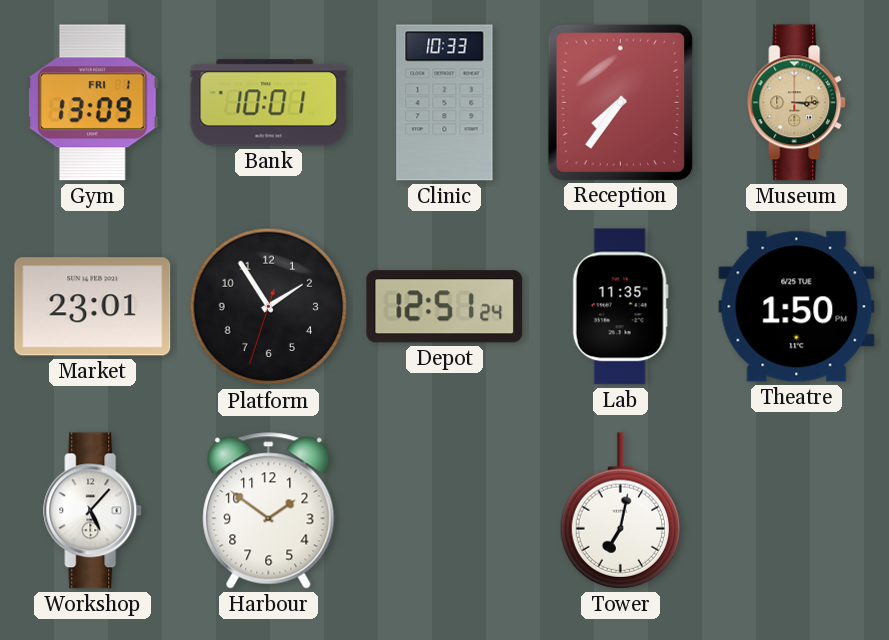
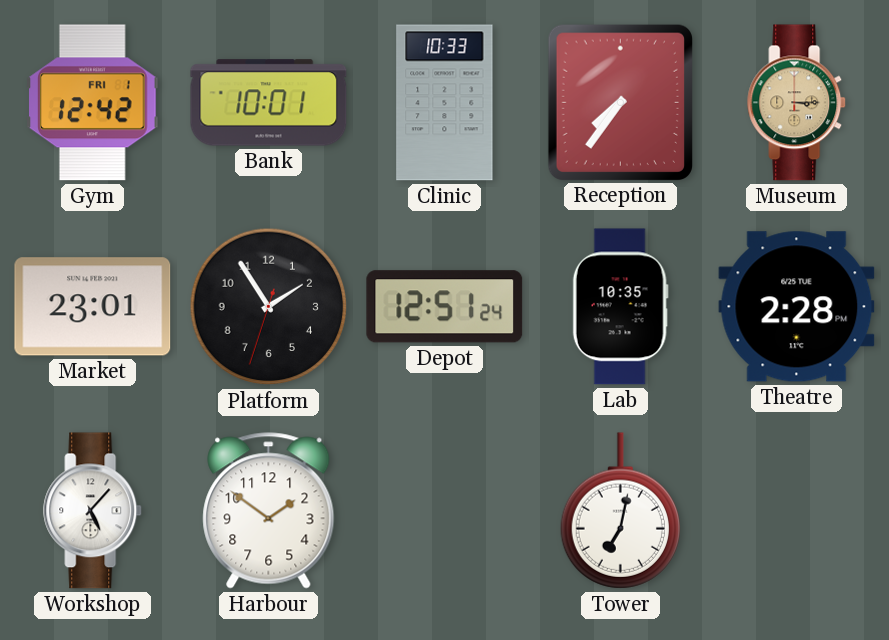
Gym: 13:09 -> 12:42 (93, 103)
Lab: 11:35 -> 10:35 (620, 307)
Theatre: 1:50 -> 2:28 (797, 307)
